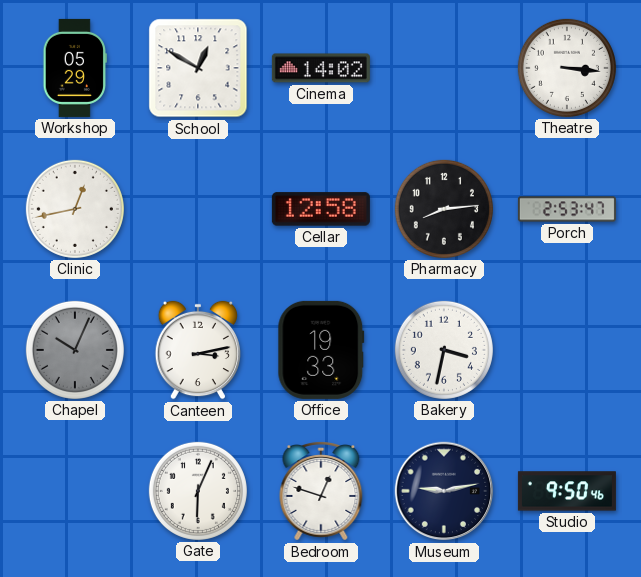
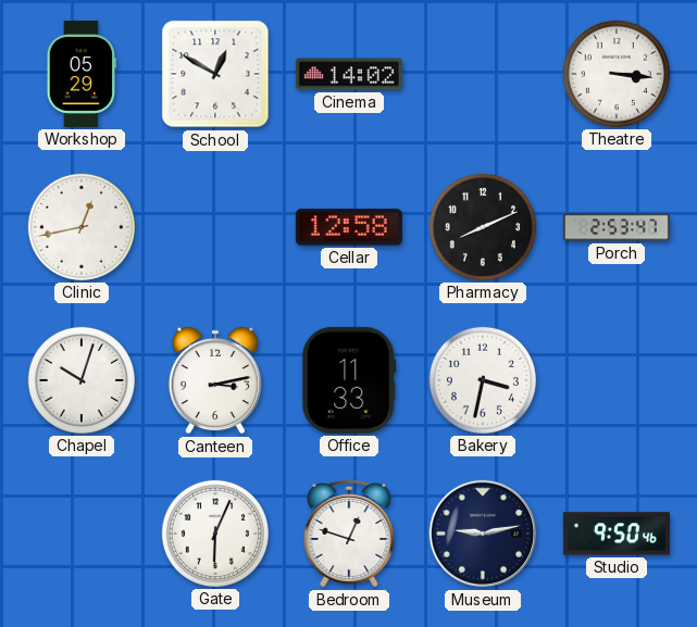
Pharmacy: 8:14 -> 8:11 (483, 227)
Chapel: 10:04 -> 10:03 (82, 380)
Chapel dial: grey -> white (82, 380)
Office: 19:33 -> 11:33 (349, 380)
